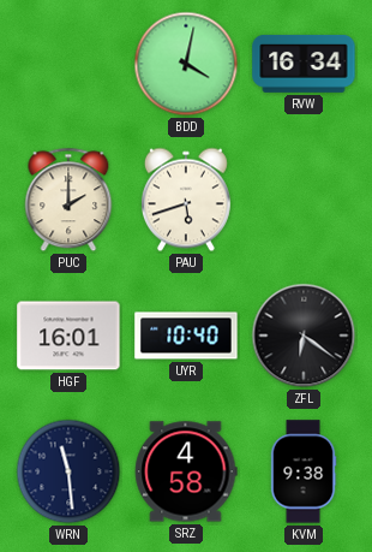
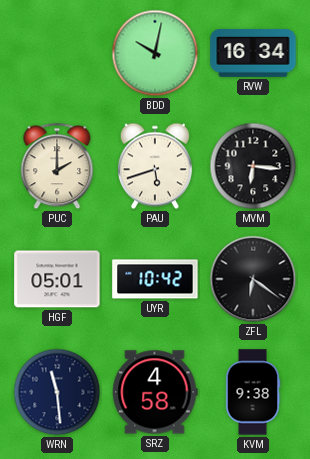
BDD: 4:02 -> 10:02 (155, 53)
MVM: none -> 6:16 (253, 166)
HGF: 16:01 -> 05:01 (57, 279)
UYR: 10:40 -> 10:42 (155, 279)
